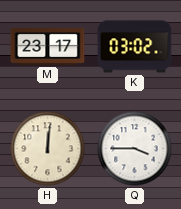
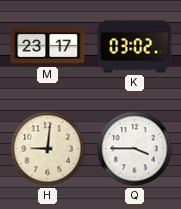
H: 12:01 -> 9:01 (48, 149)
